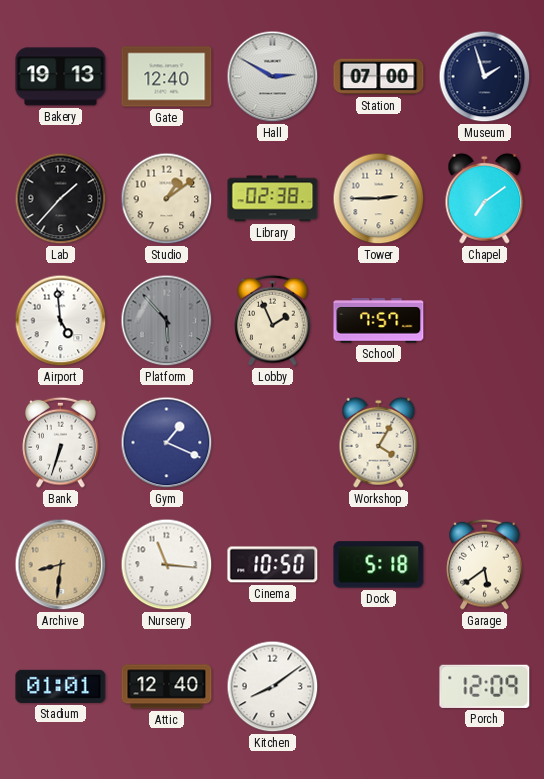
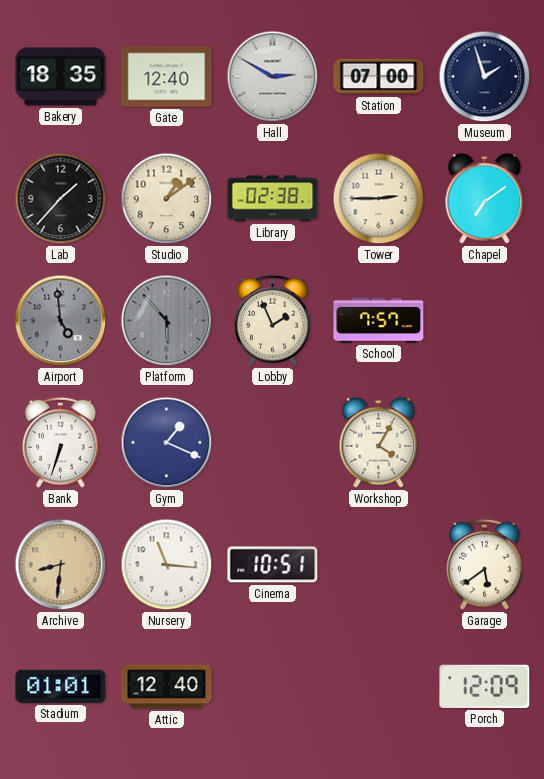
Bakery: 19:13 -> 18:35 (61, 77)
Airport dial: white -> grey (61, 321)
Cinema: 10:50 -> 10:51 (273, 565)
Dock: 5:18 -> none (379, 565)
Kitchen: 8:09 -> none (273, 687)
